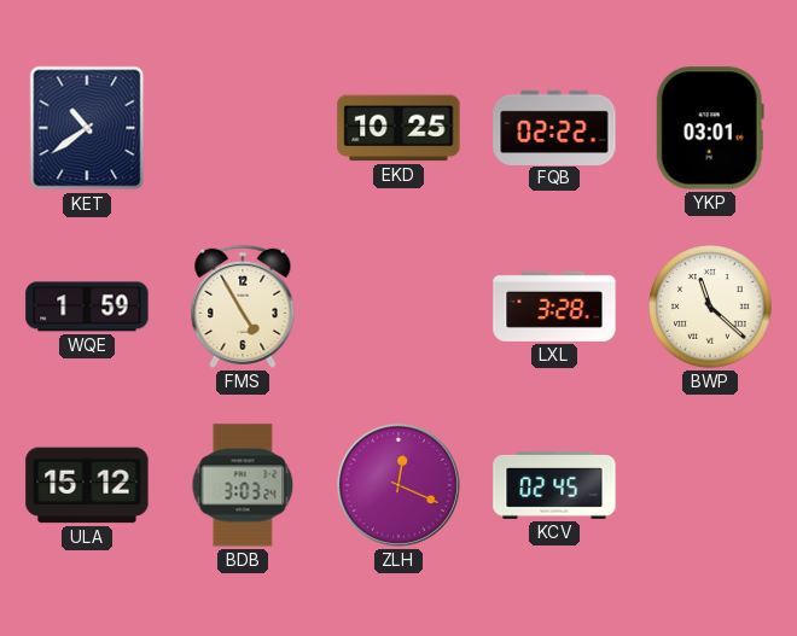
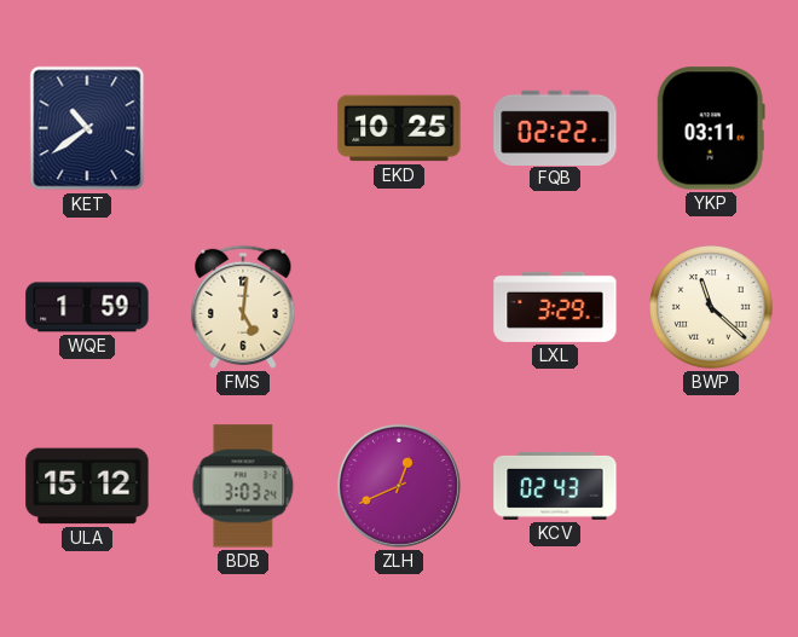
YKP: 03:01 -> 03:11 (711, 128)
FMS: 4:55 -> 5:01 (243, 307)
LXL: 3:28 -> 3:29 (555, 307)
ZLH: 12:19 -> 12:41 (399, 486)
KCV: 02:45 -> 02:43 (555, 486)
